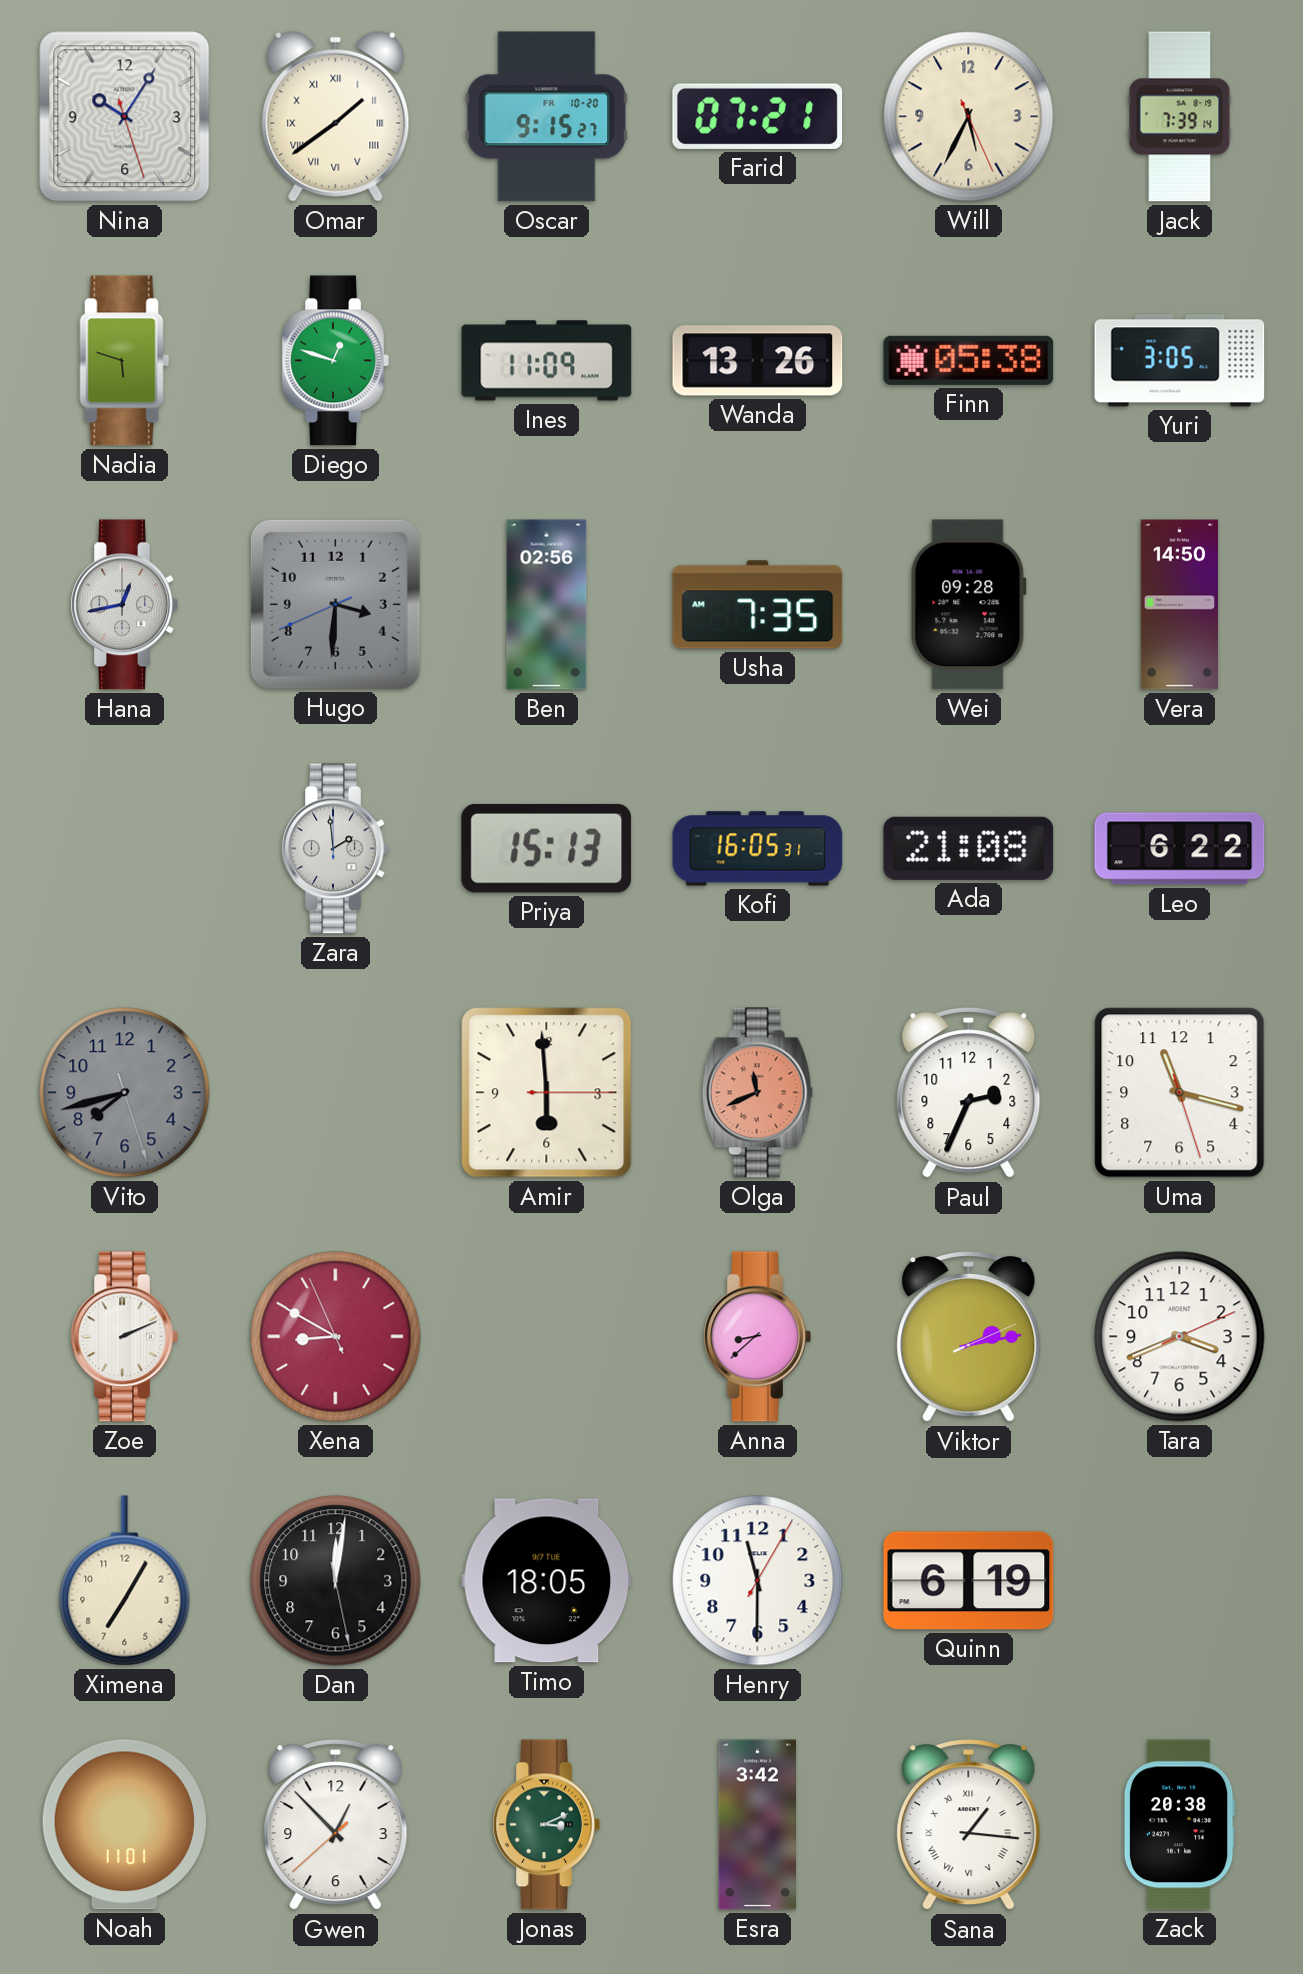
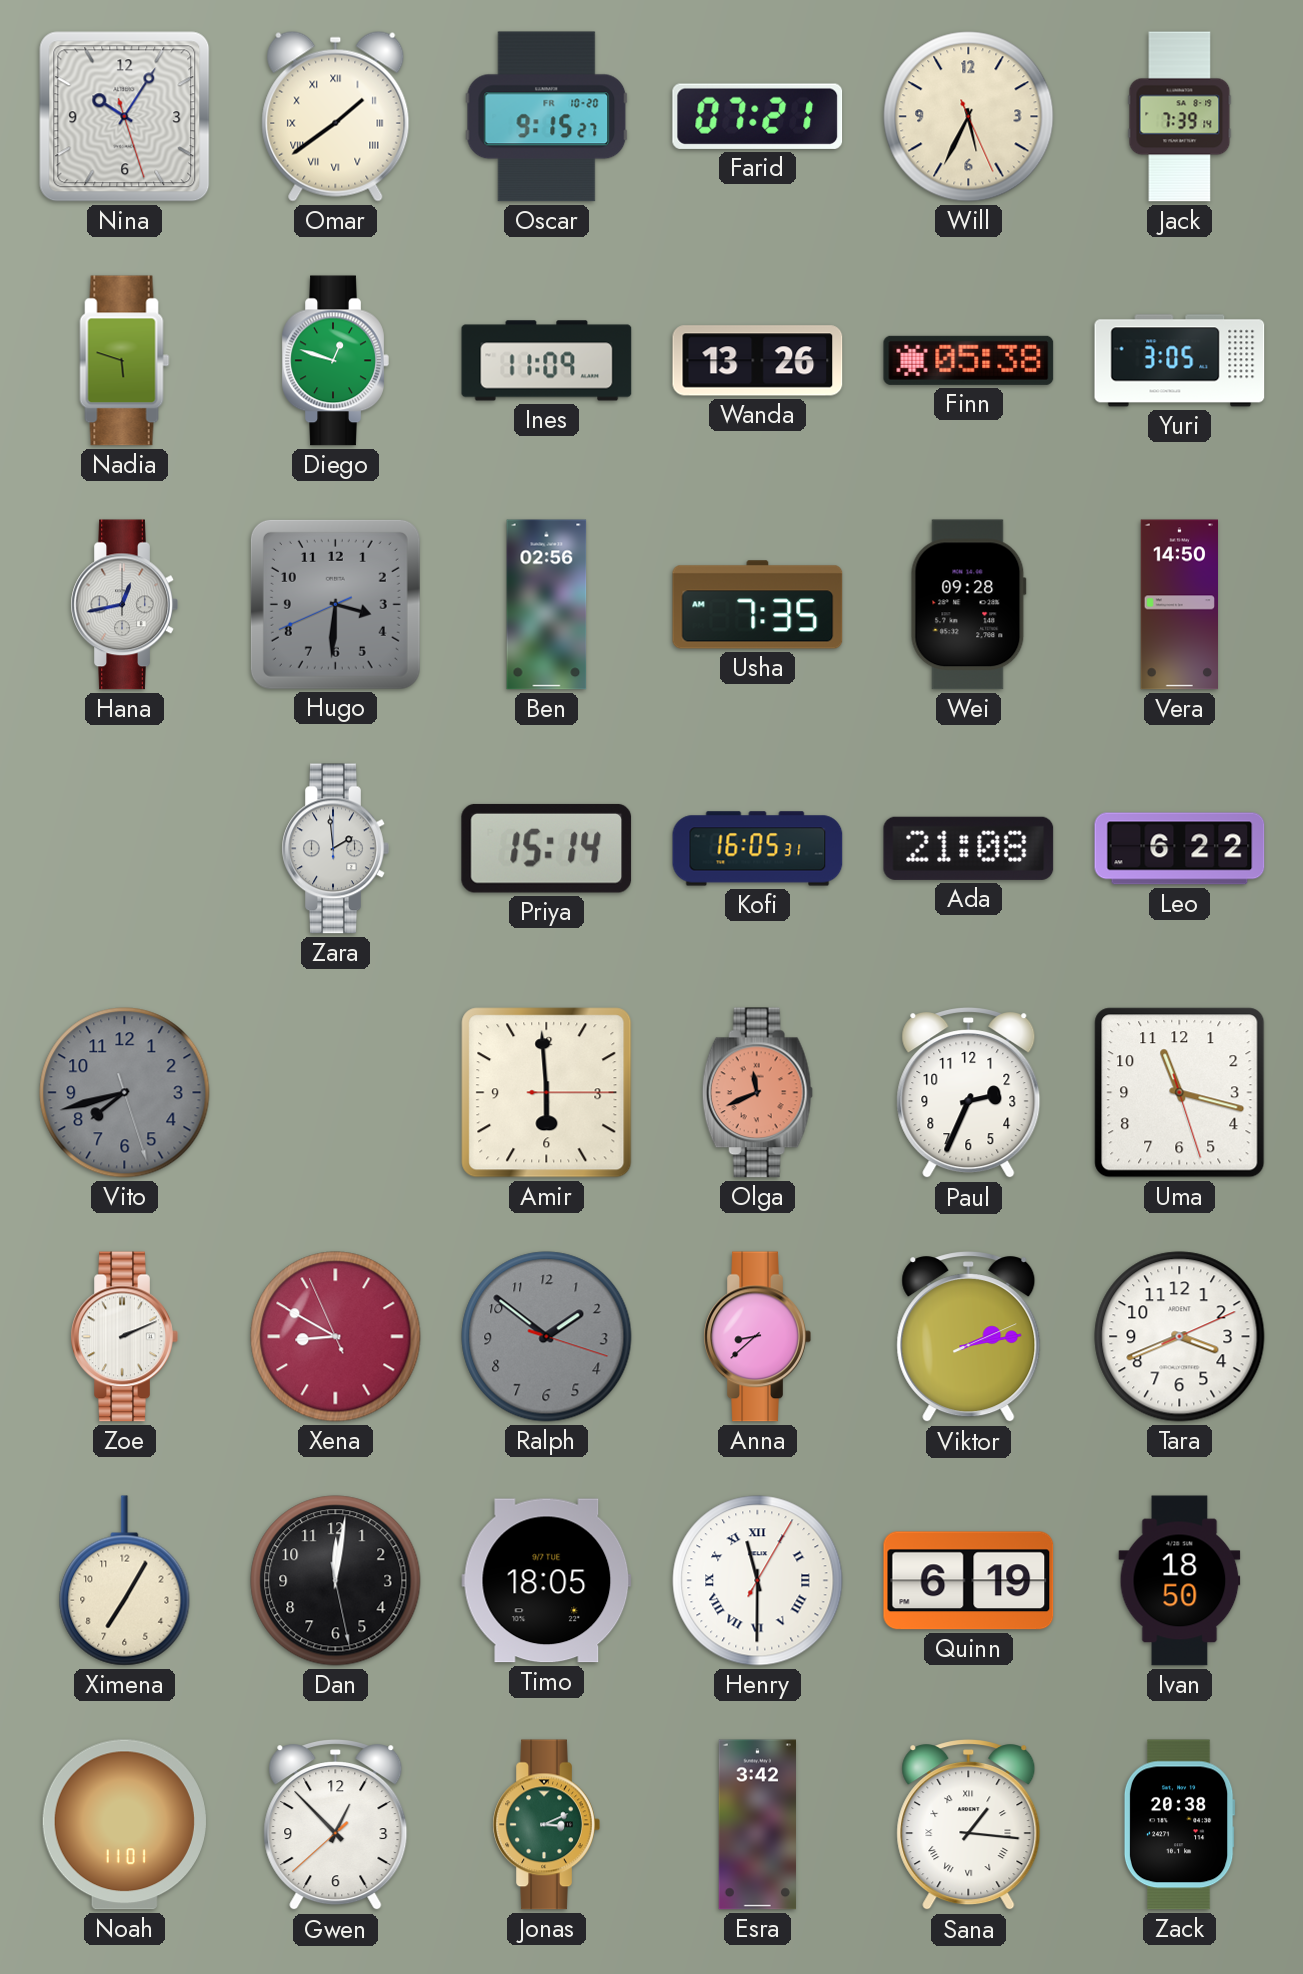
Priya: 15:13 -> 15:14 (547, 848)
Ralph: none -> 1:51 (547, 1337)
Henry numerals: Arabic -> Roman (758, 1581)
Ivan: none -> 18:50 (1180, 1581)
